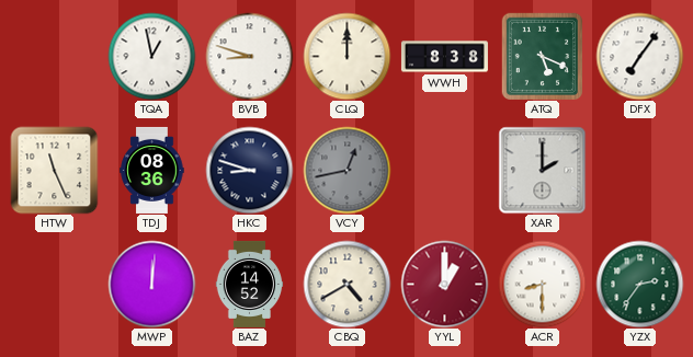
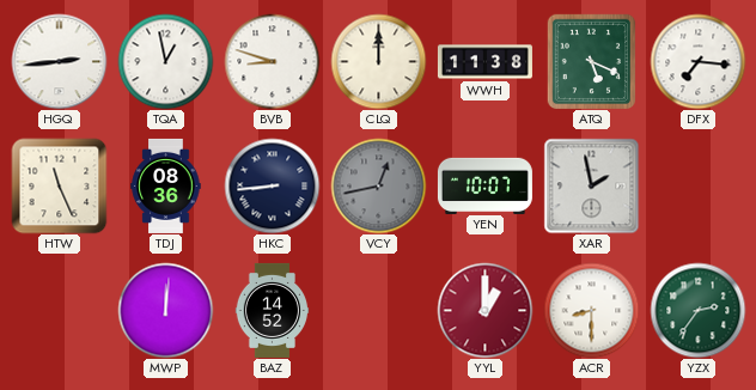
HGQ: none -> 2:44 (59, 61)
WWH: 8:38 -> 11:38 (484, 62)
DFX: 7:06 -> 7:16 (697, 61)
HKC: 8:48 -> 8:44 (272, 185)
YEN: none -> 10:07 (484, 185)
XAR: 2:00 -> 1:58 (591, 185)
CBQ: 4:40 -> none (346, 284)
